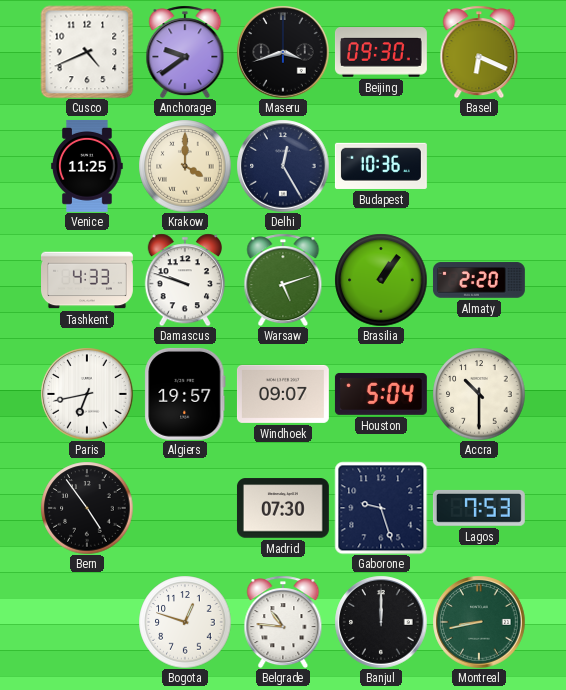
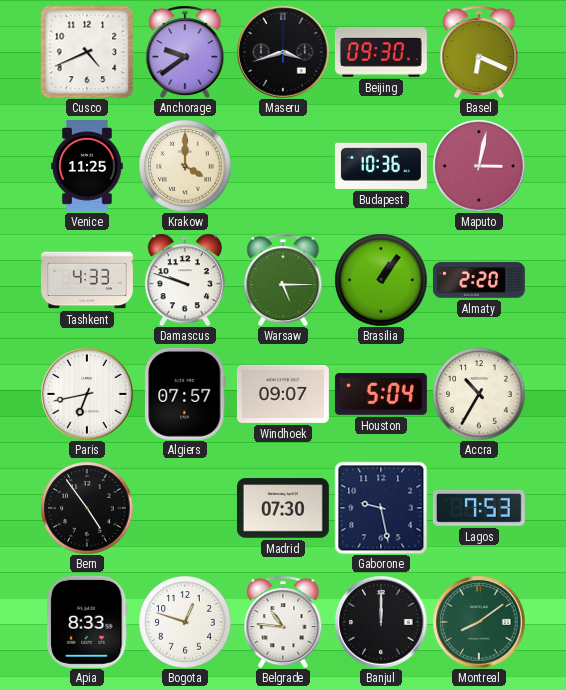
Delhi: 12:25 -> none (283, 166)
Maputo: none -> 3:02 (479, 166)
Warsaw: 5:12 -> 5:15 (283, 280)
Algiers: 19:57 -> 07:57 (185, 394)
Accra: 10:30 -> 10:35 (479, 394)
Gaborone: 9:27 -> 9:28 (381, 508)
Apia: none -> 8:33 (87, 622)
Montreal: 8:43 -> 8:09 (479, 622)
